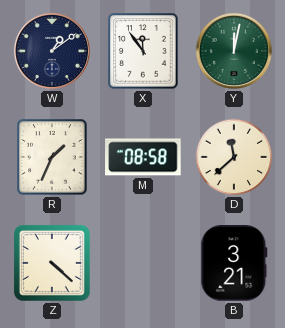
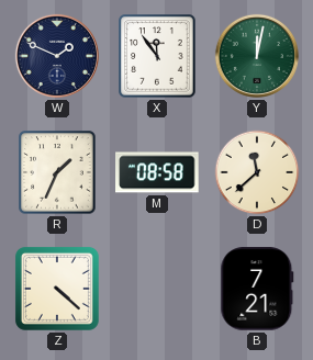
W: 1:09 -> 1:49 (57, 56)
B: 3:21 -> 7:21 (257, 289)
